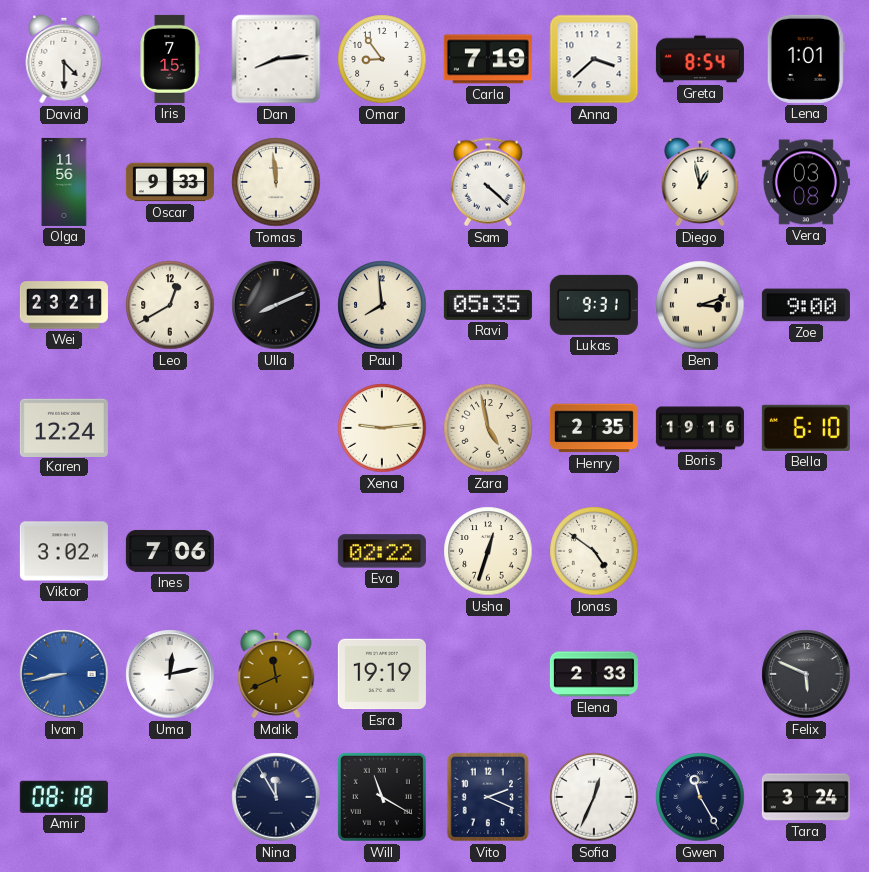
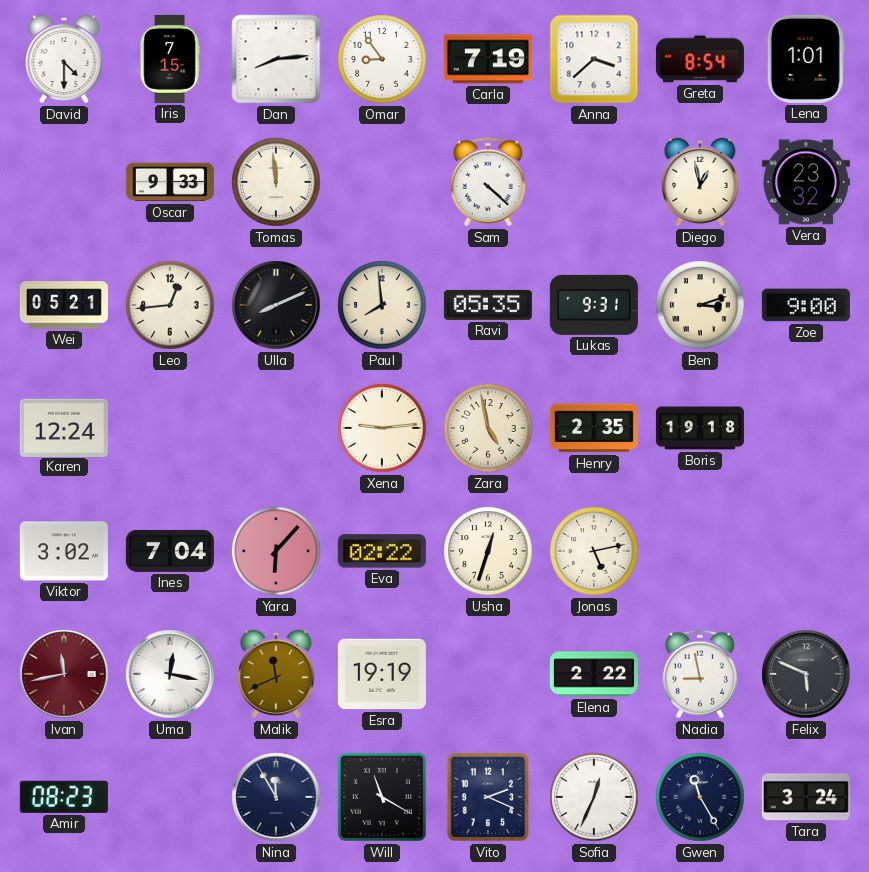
Olga: 11:56 -> none (64, 182)
Vera: 03:08 -> 23:32 (806, 182)
Wei: 23:21 -> 05:21 (64, 305)
Leo: 12:40 -> 12:44 (170, 305)
Boris: 19:16 -> 19:18 (700, 428)
Bella: 6:10 -> none (806, 428)
Ines: 7:06 -> 7:04 (170, 551)
Yara: none -> 6:07 (276, 551)
Jonas: 4:51 -> 5:13 (594, 551)
Ivan: 8:43 -> 11:43 (64, 674)
Ivan dial: blue -> burgundy (64, 674)
Uma: 12:13 -> 12:17 (170, 674)
Elena: 2:33 -> 2:22 (594, 674)
Nadia: none -> 8:58 (700, 674)
Amir: 08:18 -> 08:23 (64, 797)
